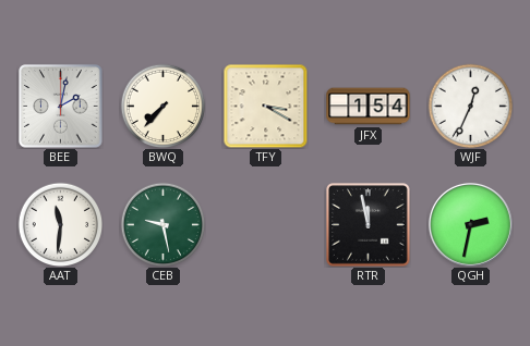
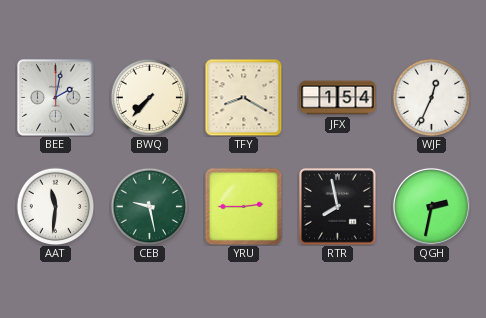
TFY: 3:20 -> 8:20 (243, 97)
YRU: none -> 2:45 (243, 206)
RTR: 11:58 -> 7:58 (338, 207)
